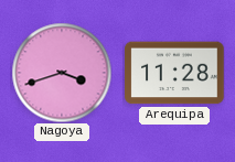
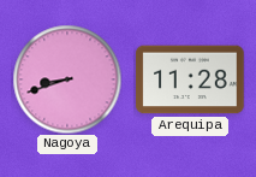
Nagoya: 3:42 -> 8:42 (67, 79)
